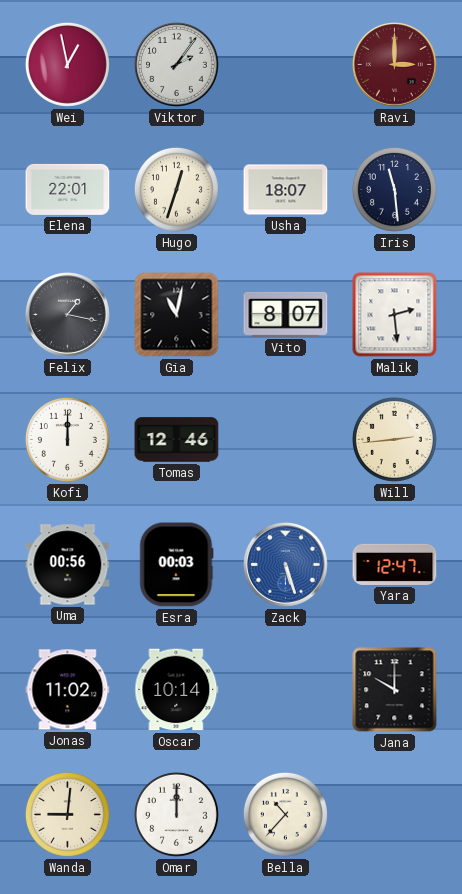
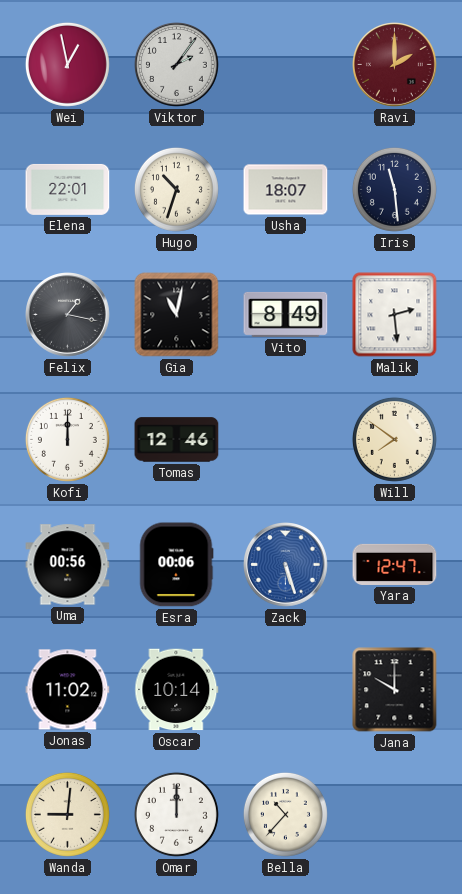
Ravi: 3:00 -> 2:00 (395, 65)
Hugo: 12:33 -> 10:33 (176, 189)
Vito: 8:07 -> 8:49 (286, 314)
Will: 2:44 -> 7:51 (394, 439)
Esra: 00:03 -> 00:06 (177, 565)
